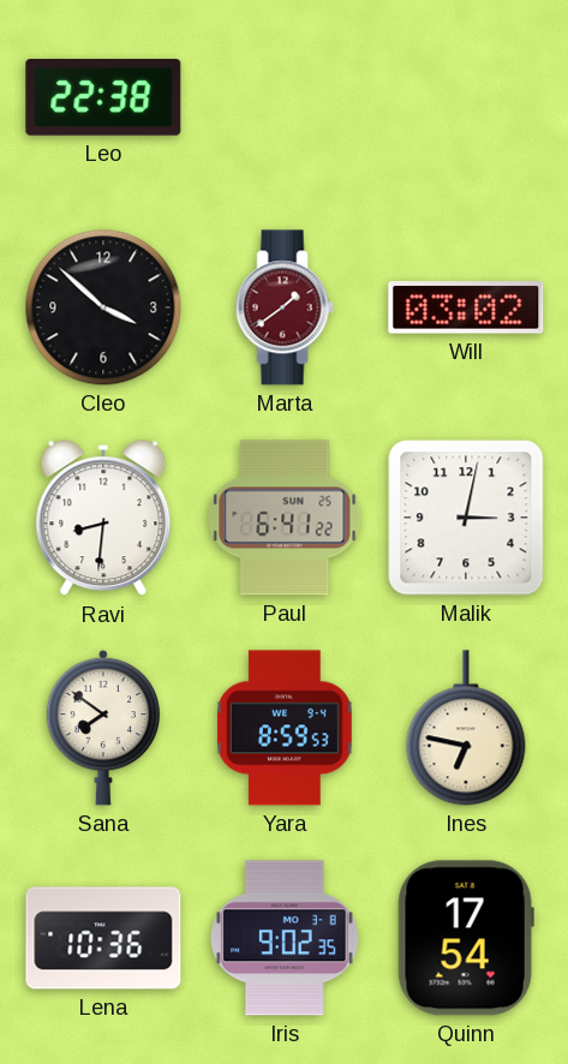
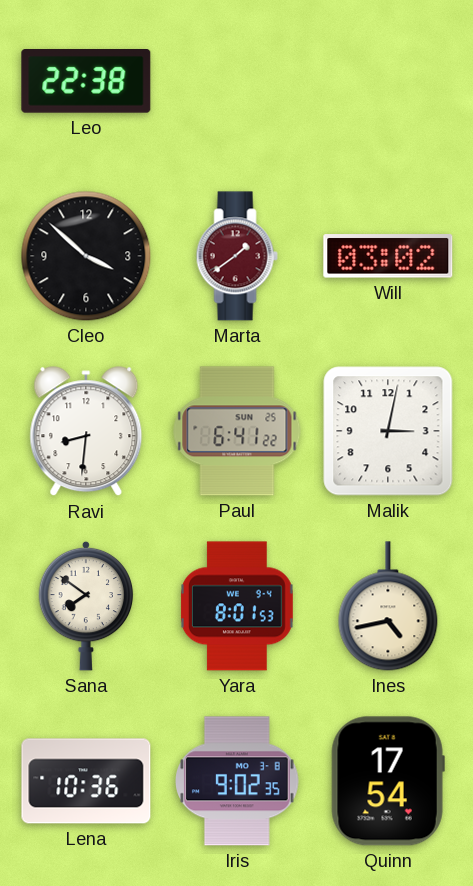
Yara: 8:59 -> 8:01 (237, 606)
Ines: 6:47 -> 4:43 (388, 606)
